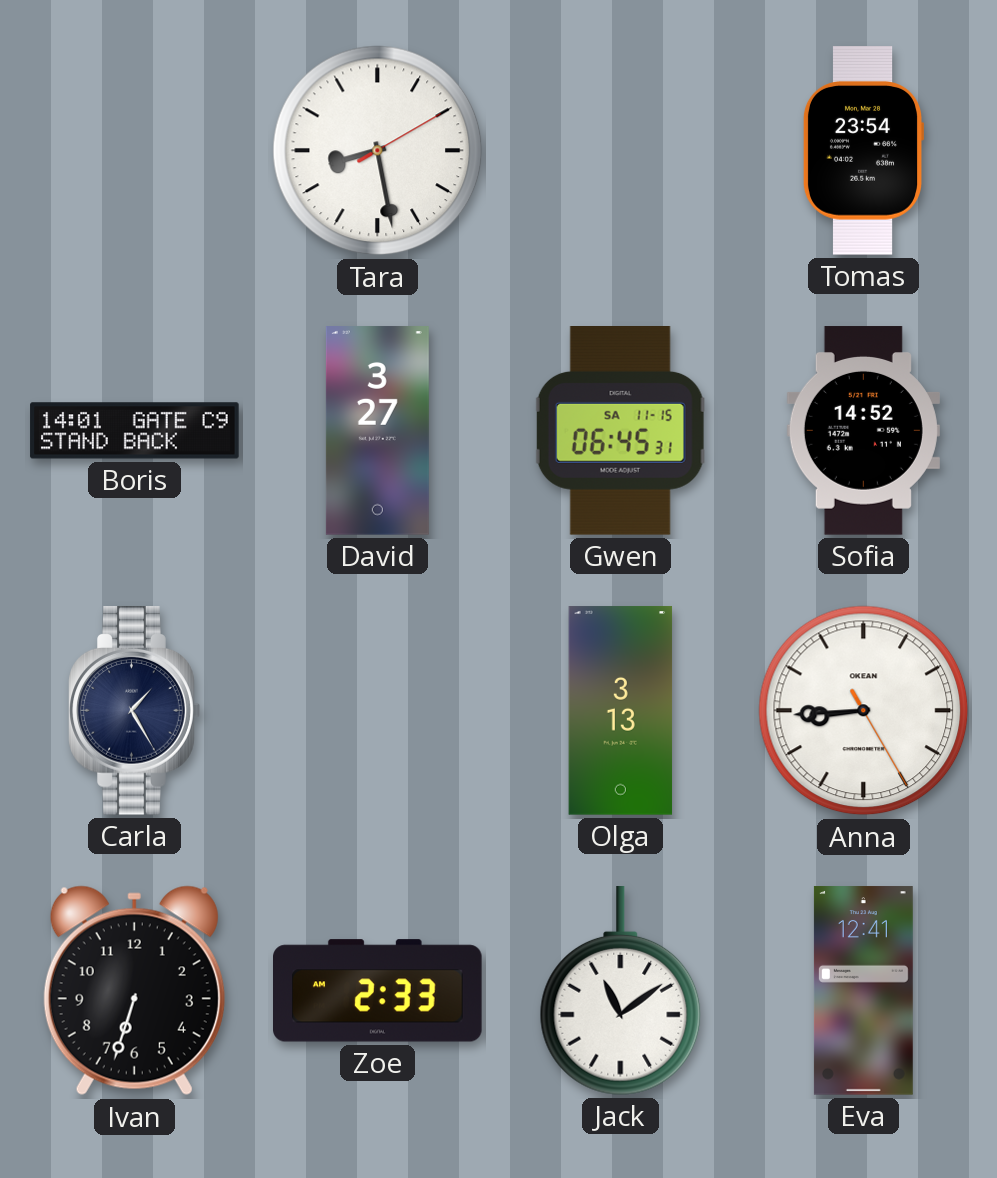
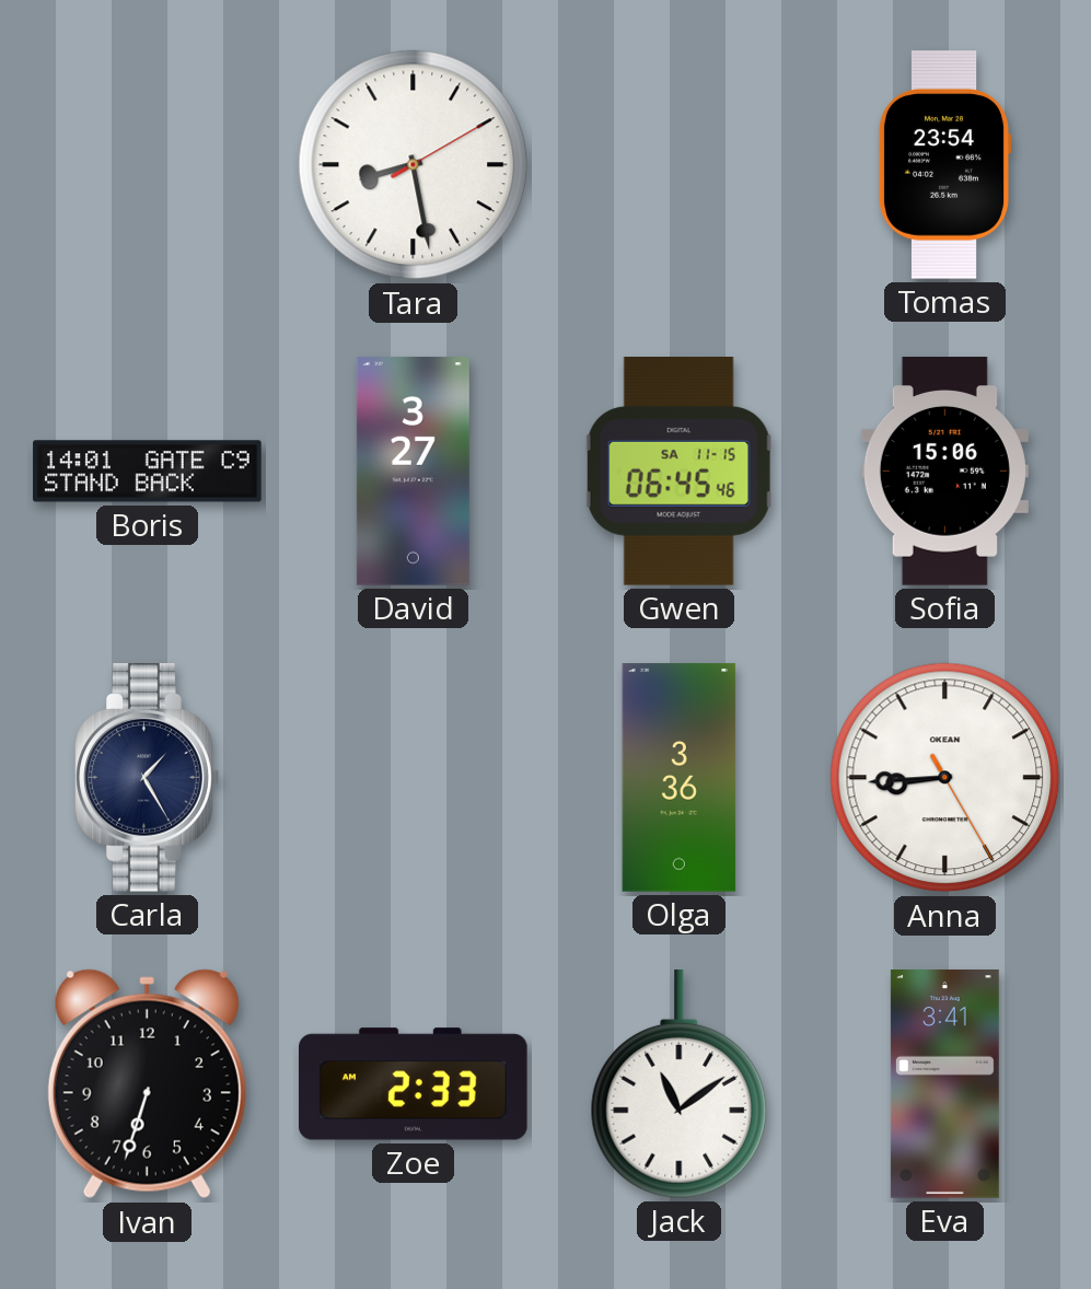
Gwen: 06:45:31 -> 06:45:46 (678, 472)
Sofia: 14:52 -> 15:06 (944, 472)
Olga: 3:13 -> 3:36 (680, 778)
Eva: 12:41 -> 3:41 (944, 1084)
